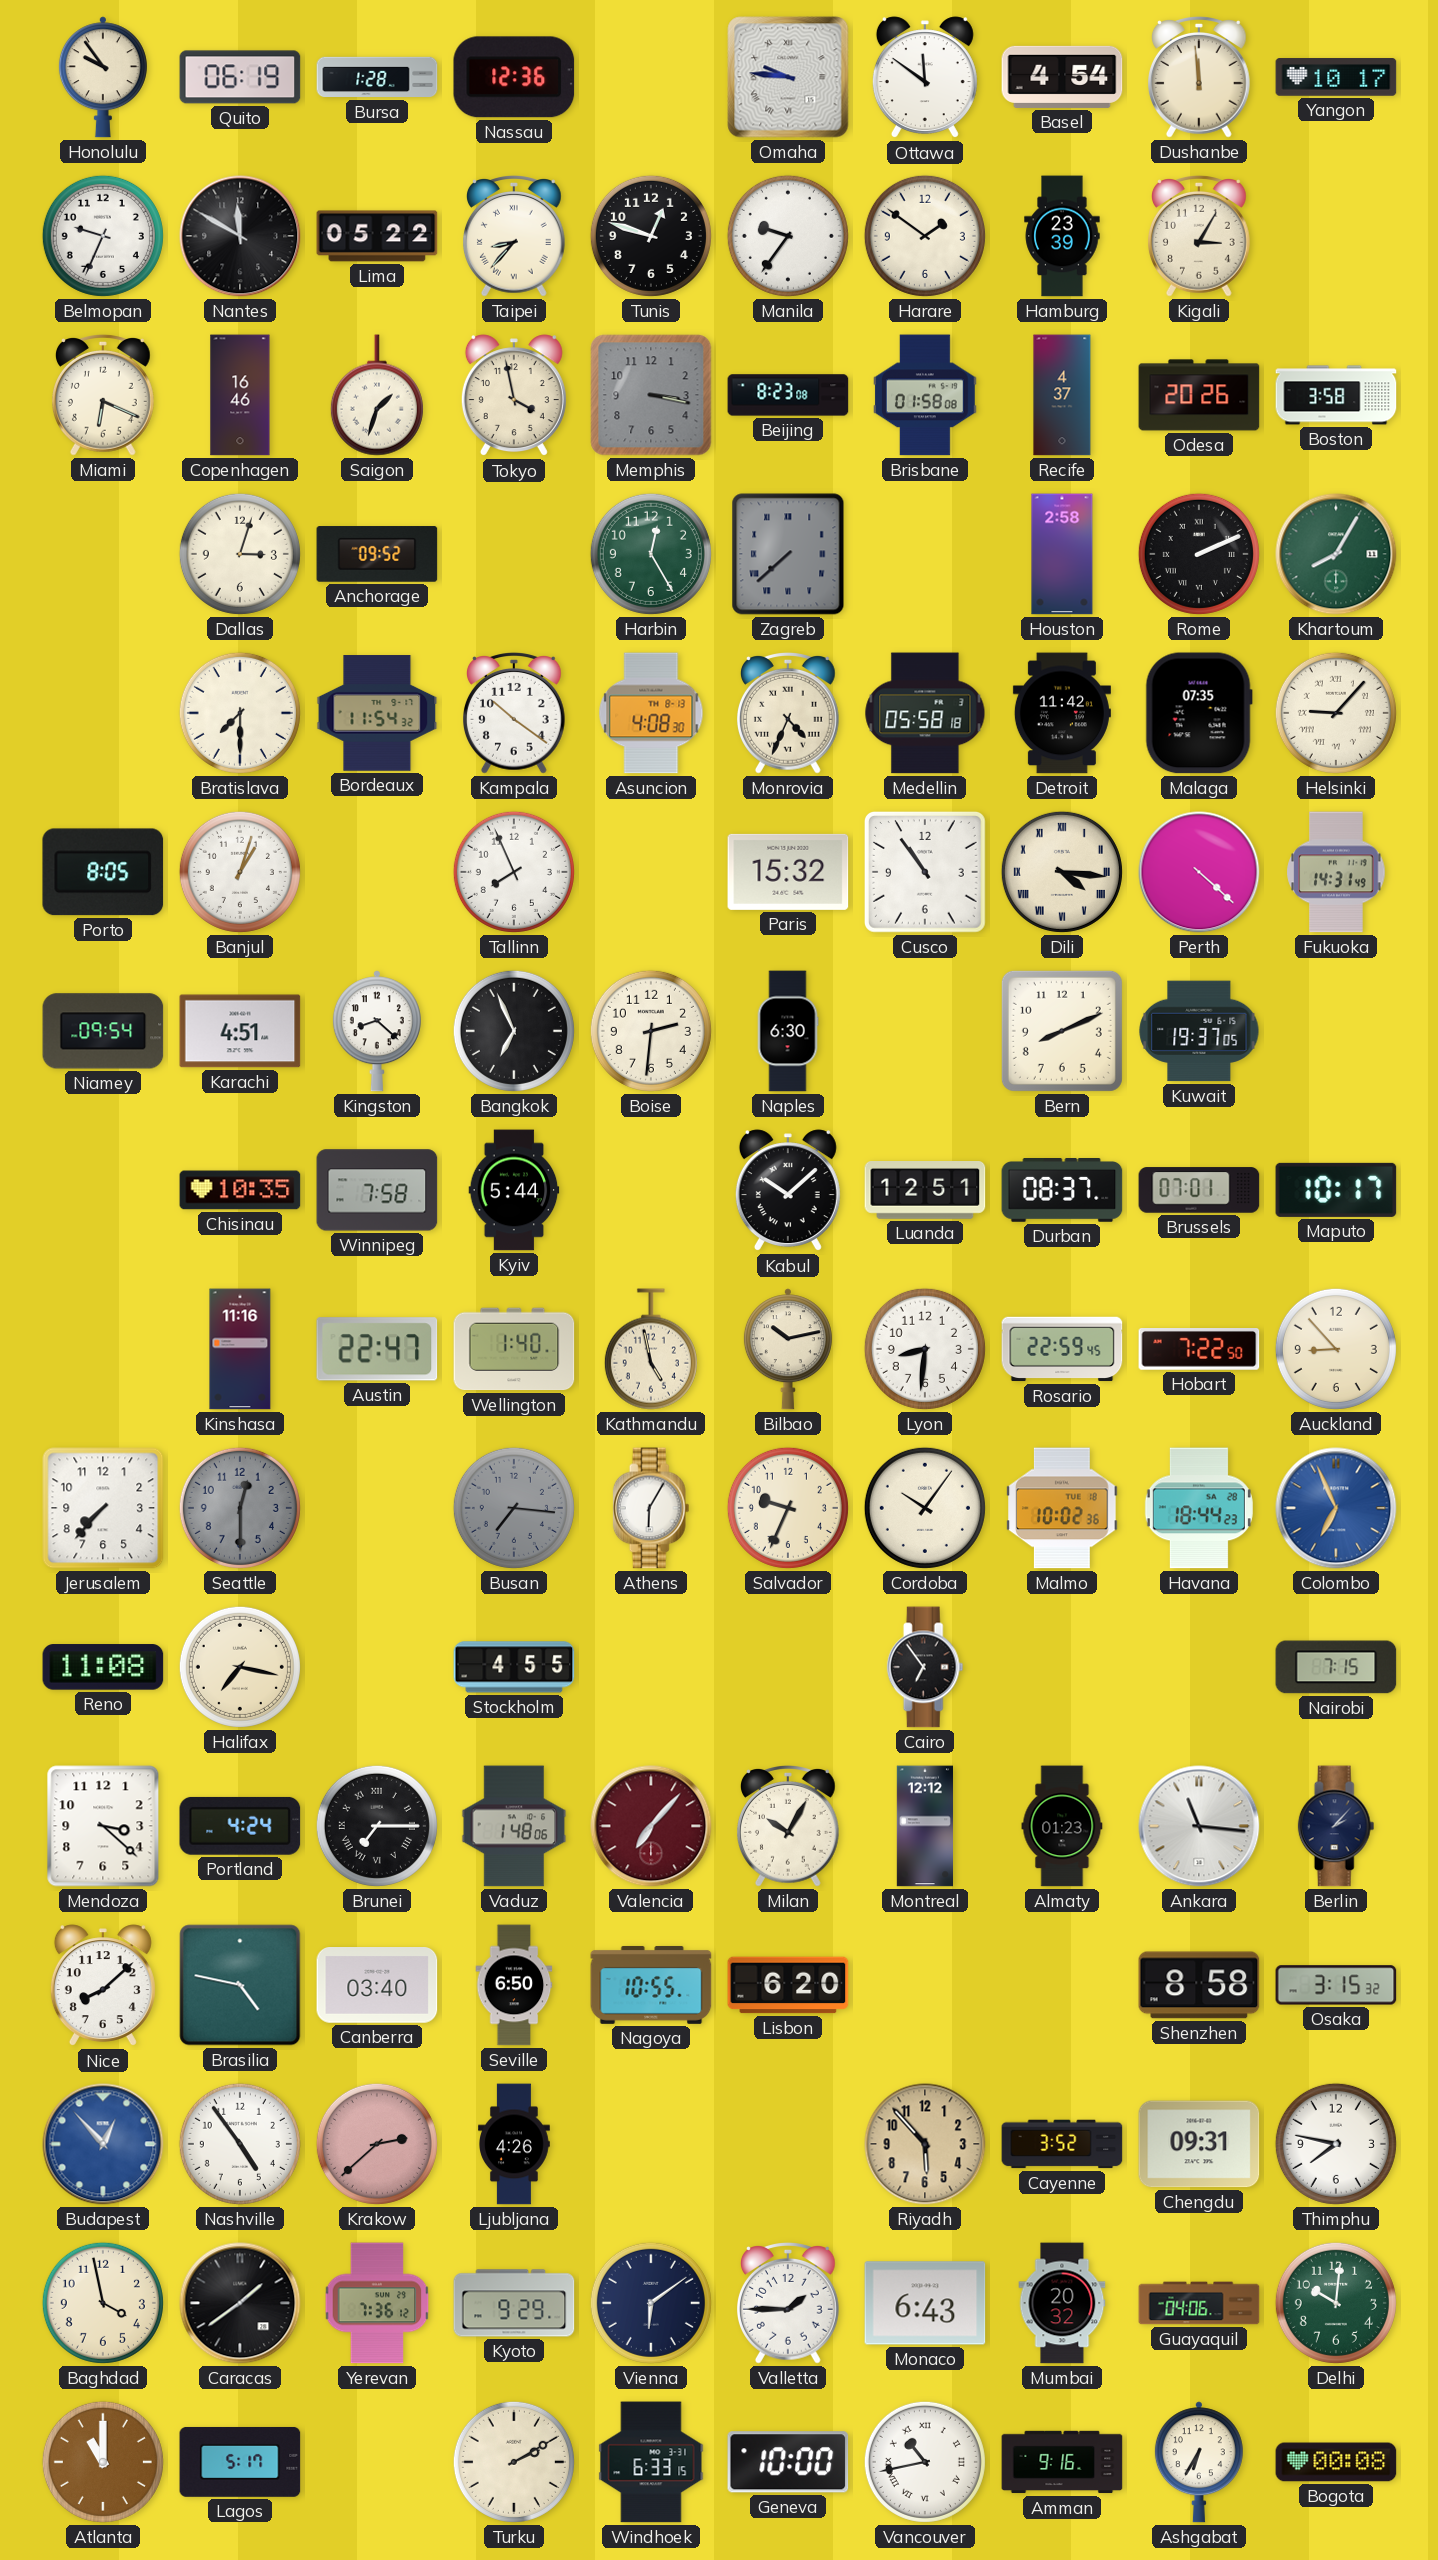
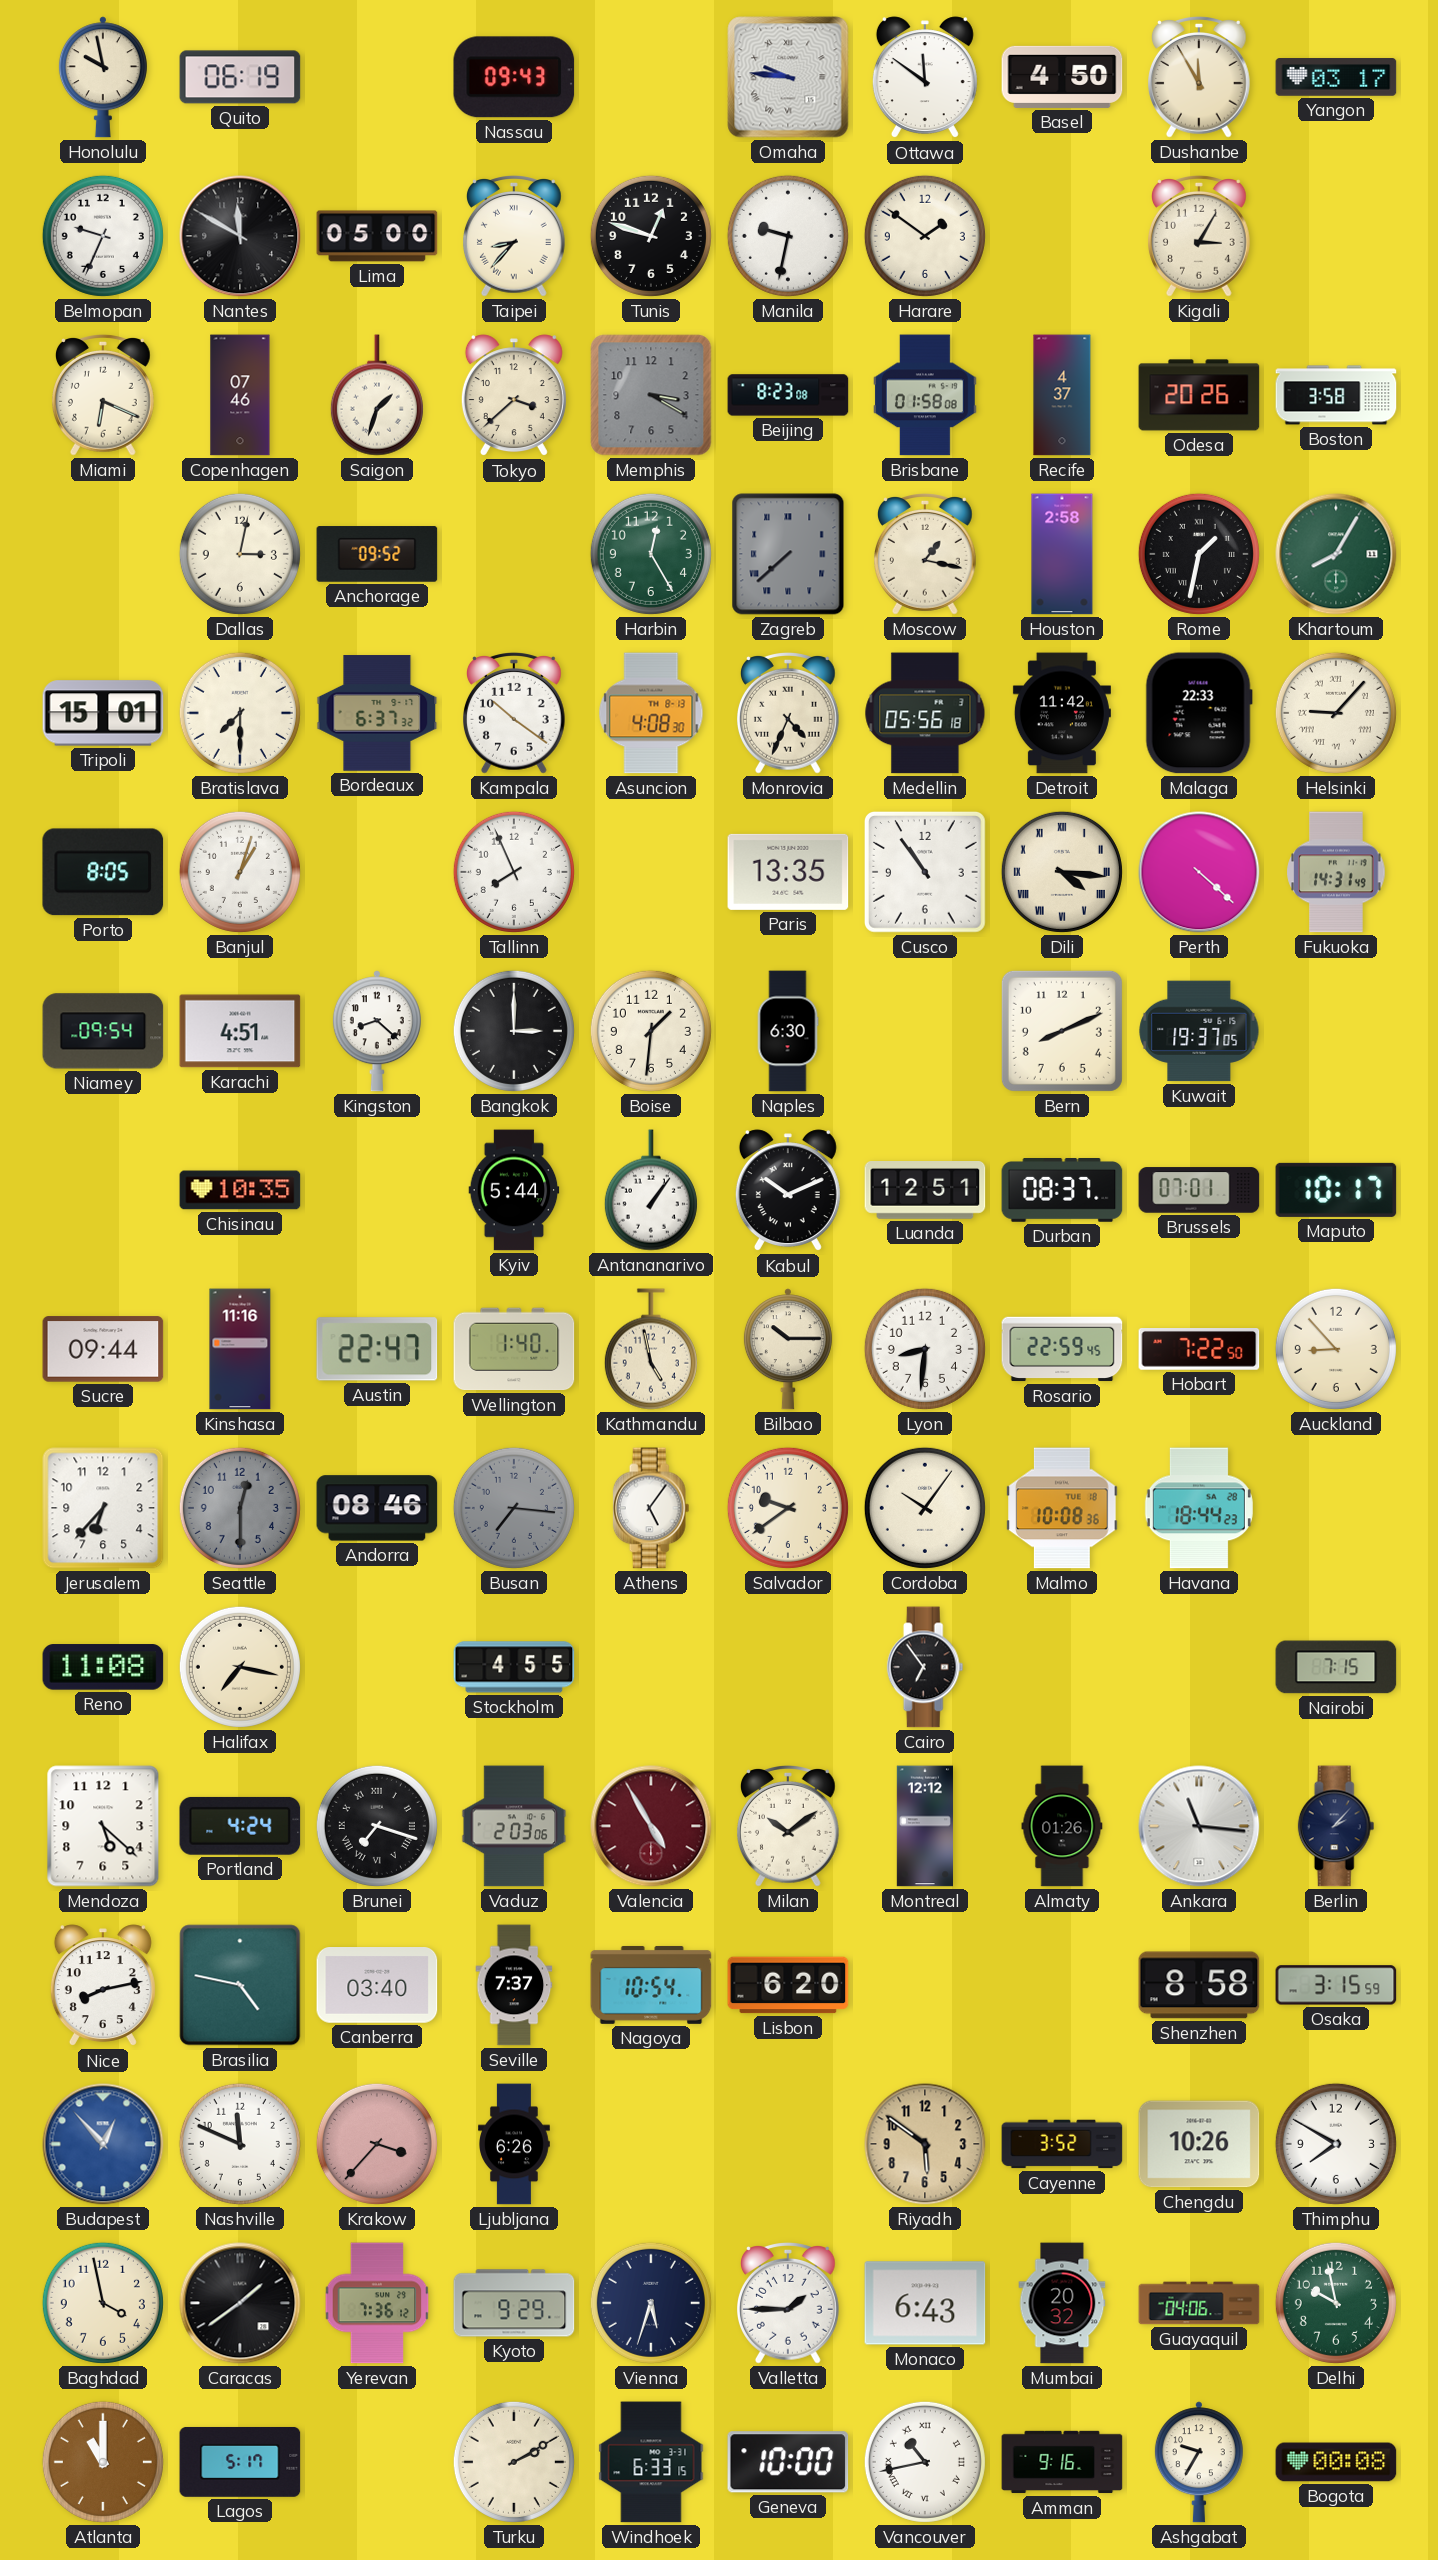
Honolulu: 9:54 -> 9:58 (103, 77)
Bursa: 1:28 -> none (377, 77)
Nassau: 12:36 -> 09:43 (514, 77)
Basel: 4:54 -> 4:50 (1062, 77)
Dushanbe: 11:59 -> 11:55 (1200, 78)
Yangon: 10:17 -> 03:17 (1336, 77)
Lima: 05:22 -> 05:00 (377, 236)
Manila: 9:36 -> 9:32 (788, 236)
Hamburg: 23:39 -> none (1062, 236)
Copenhagen: 16:46 -> 07:46 (240, 395)
Tokyo: 3:58 -> 3:38 (514, 396)
Memphis: 3:17 -> 3:20 (651, 395)
Dallas: 3:03 -> 3:02 (240, 554)
Moscow: none -> 1:17 (926, 555)
Rome: 2:11 -> 1:32 (1199, 554)
Tripoli: none -> 15:01 (103, 713)
Bordeaux: 11:54 -> 6:37 (377, 713)
Medellin: 05:58 -> 05:56 (925, 713)
Malaga: 07:35 -> 22:33 (1199, 713)
Paris: 15:32 -> 13:35 (788, 872)
Bangkok: 6:56 -> 3:00 (514, 1031)
Boise: 2:31 -> 1:31 (651, 1031)
Winnipeg: 7:58 -> none (377, 1190)
Antananarivo: none -> 1:06 (651, 1190)
Kabul: 10:08 -> 10:11 (788, 1191)
Sucre: none -> 09:44 (103, 1349)
Bilbao: 10:13 -> 10:15 (788, 1349)
Jerusalem: 7:37 -> 6:37 (103, 1508)
Andorra: none -> 08:46 (377, 1508)
Athens: 6:05 -> 5:06 (651, 1508)
Salvador: 9:34 -> 9:39 (788, 1508)
Malmo: 10:02 -> 10:08 (1062, 1508)
Colombo: 6:56 -> none (1336, 1508)
Mendoza: 3:22 -> 5:22 (103, 1826)
Brunei: 7:15 -> 7:18 (377, 1826)
Vaduz: 1:48 -> 2:03 (514, 1826)
Valencia: 7:07 -> 4:55 (651, 1826)
Milan: 10:05 -> 10:09 (789, 1827)
Almaty: 01:23 -> 01:26 (1062, 1826)
Nice: 8:08 -> 8:13 (103, 1986)
Seville: 6:50 -> 7:37 (514, 1985)
Nagoya: 10:55 -> 10:54 (651, 1985)
Osaka: 3:15:32 -> 3:15:59 (1336, 1985)
Nashville: 4:54 -> 11:49 (240, 2144)
Krakow: 2:38 -> 3:37 (377, 2144)
Ljubljana: 4:26 -> 6:26 (514, 2144)
Riyadh: 5:53 -> 5:51 (925, 2144)
Chengdu: 09:31 -> 10:26 (1199, 2144)
Thimphu: 7:47 -> 7:50 (1336, 2144)
Vienna: 6:09 -> 5:33 (651, 2303)
Delhi: 10:01 -> 9:58 (1336, 2303)
Ashgabat: 6:35 -> 9:35 (1199, 2462)
